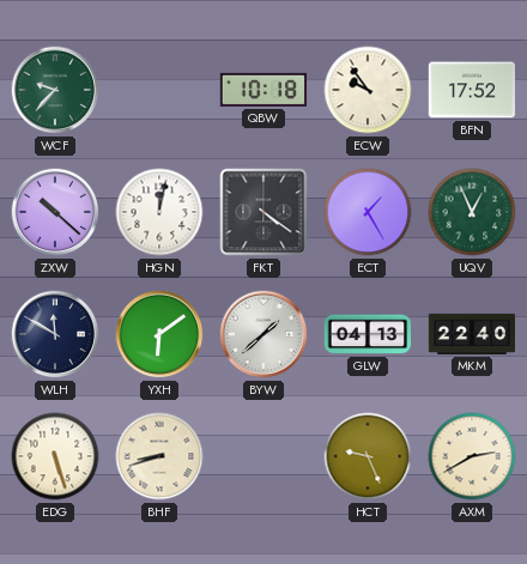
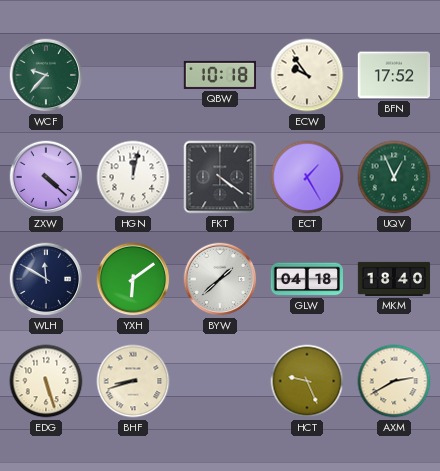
ZXW: 10:22 -> 4:22 (46, 177)
GLW: 04:13 -> 04:18 (306, 279)
MKM: 22:40 -> 18:40 (394, 279)
